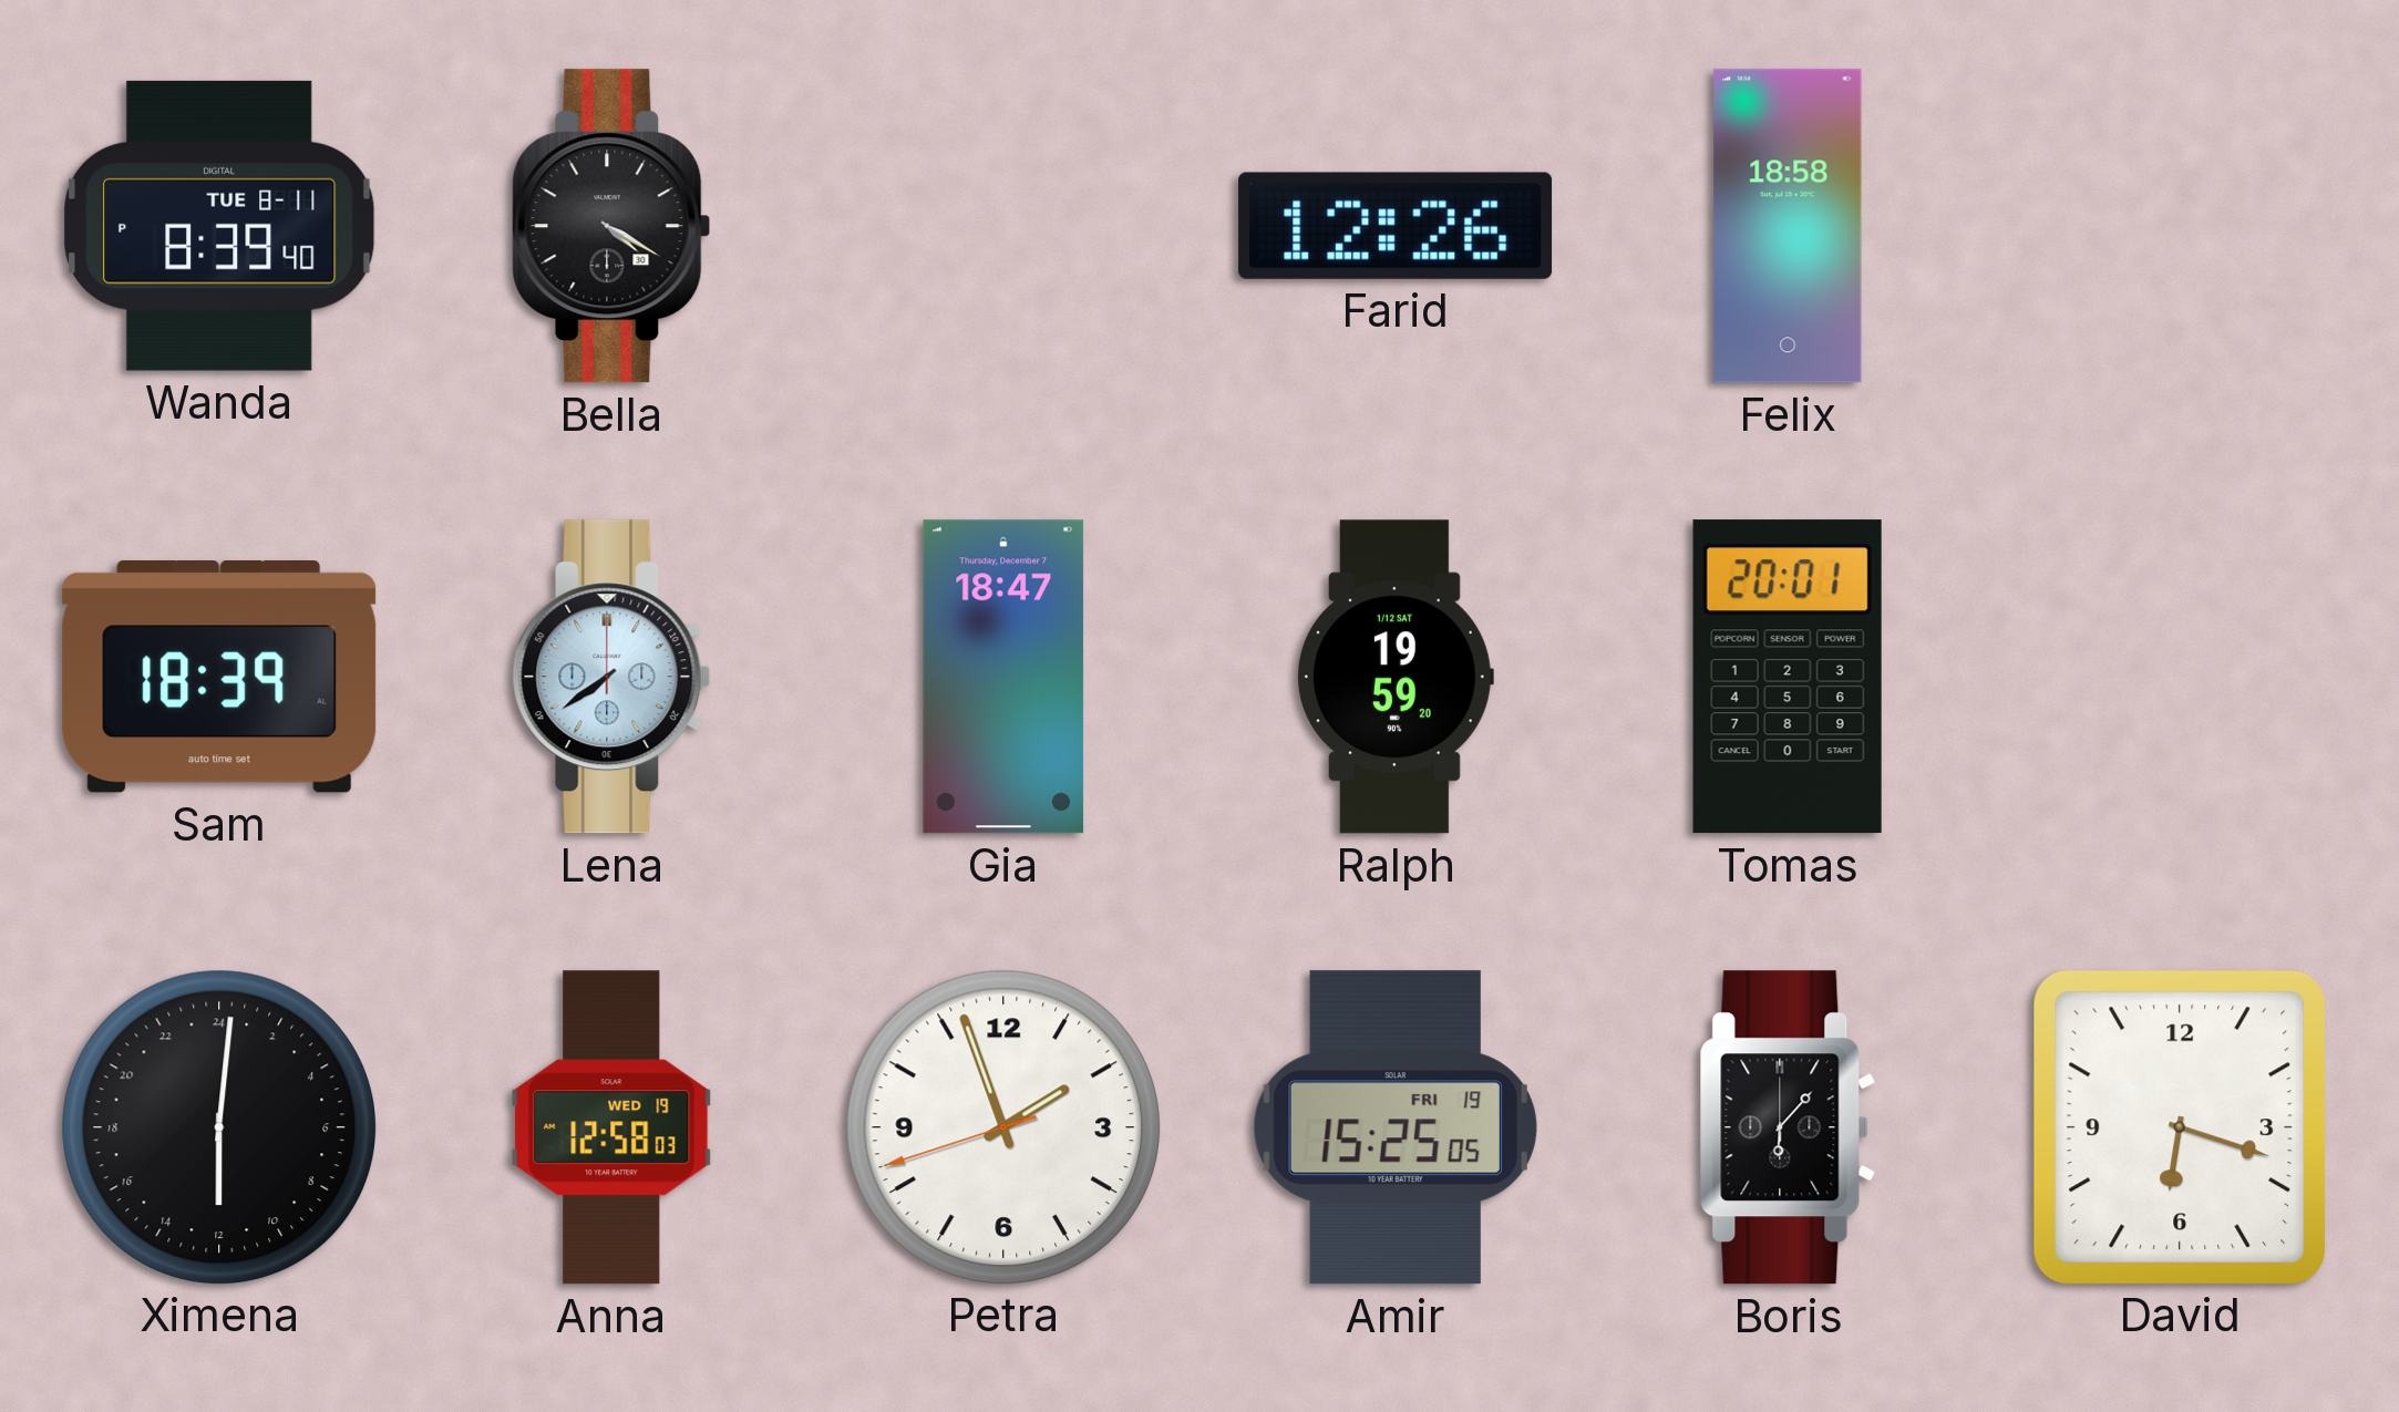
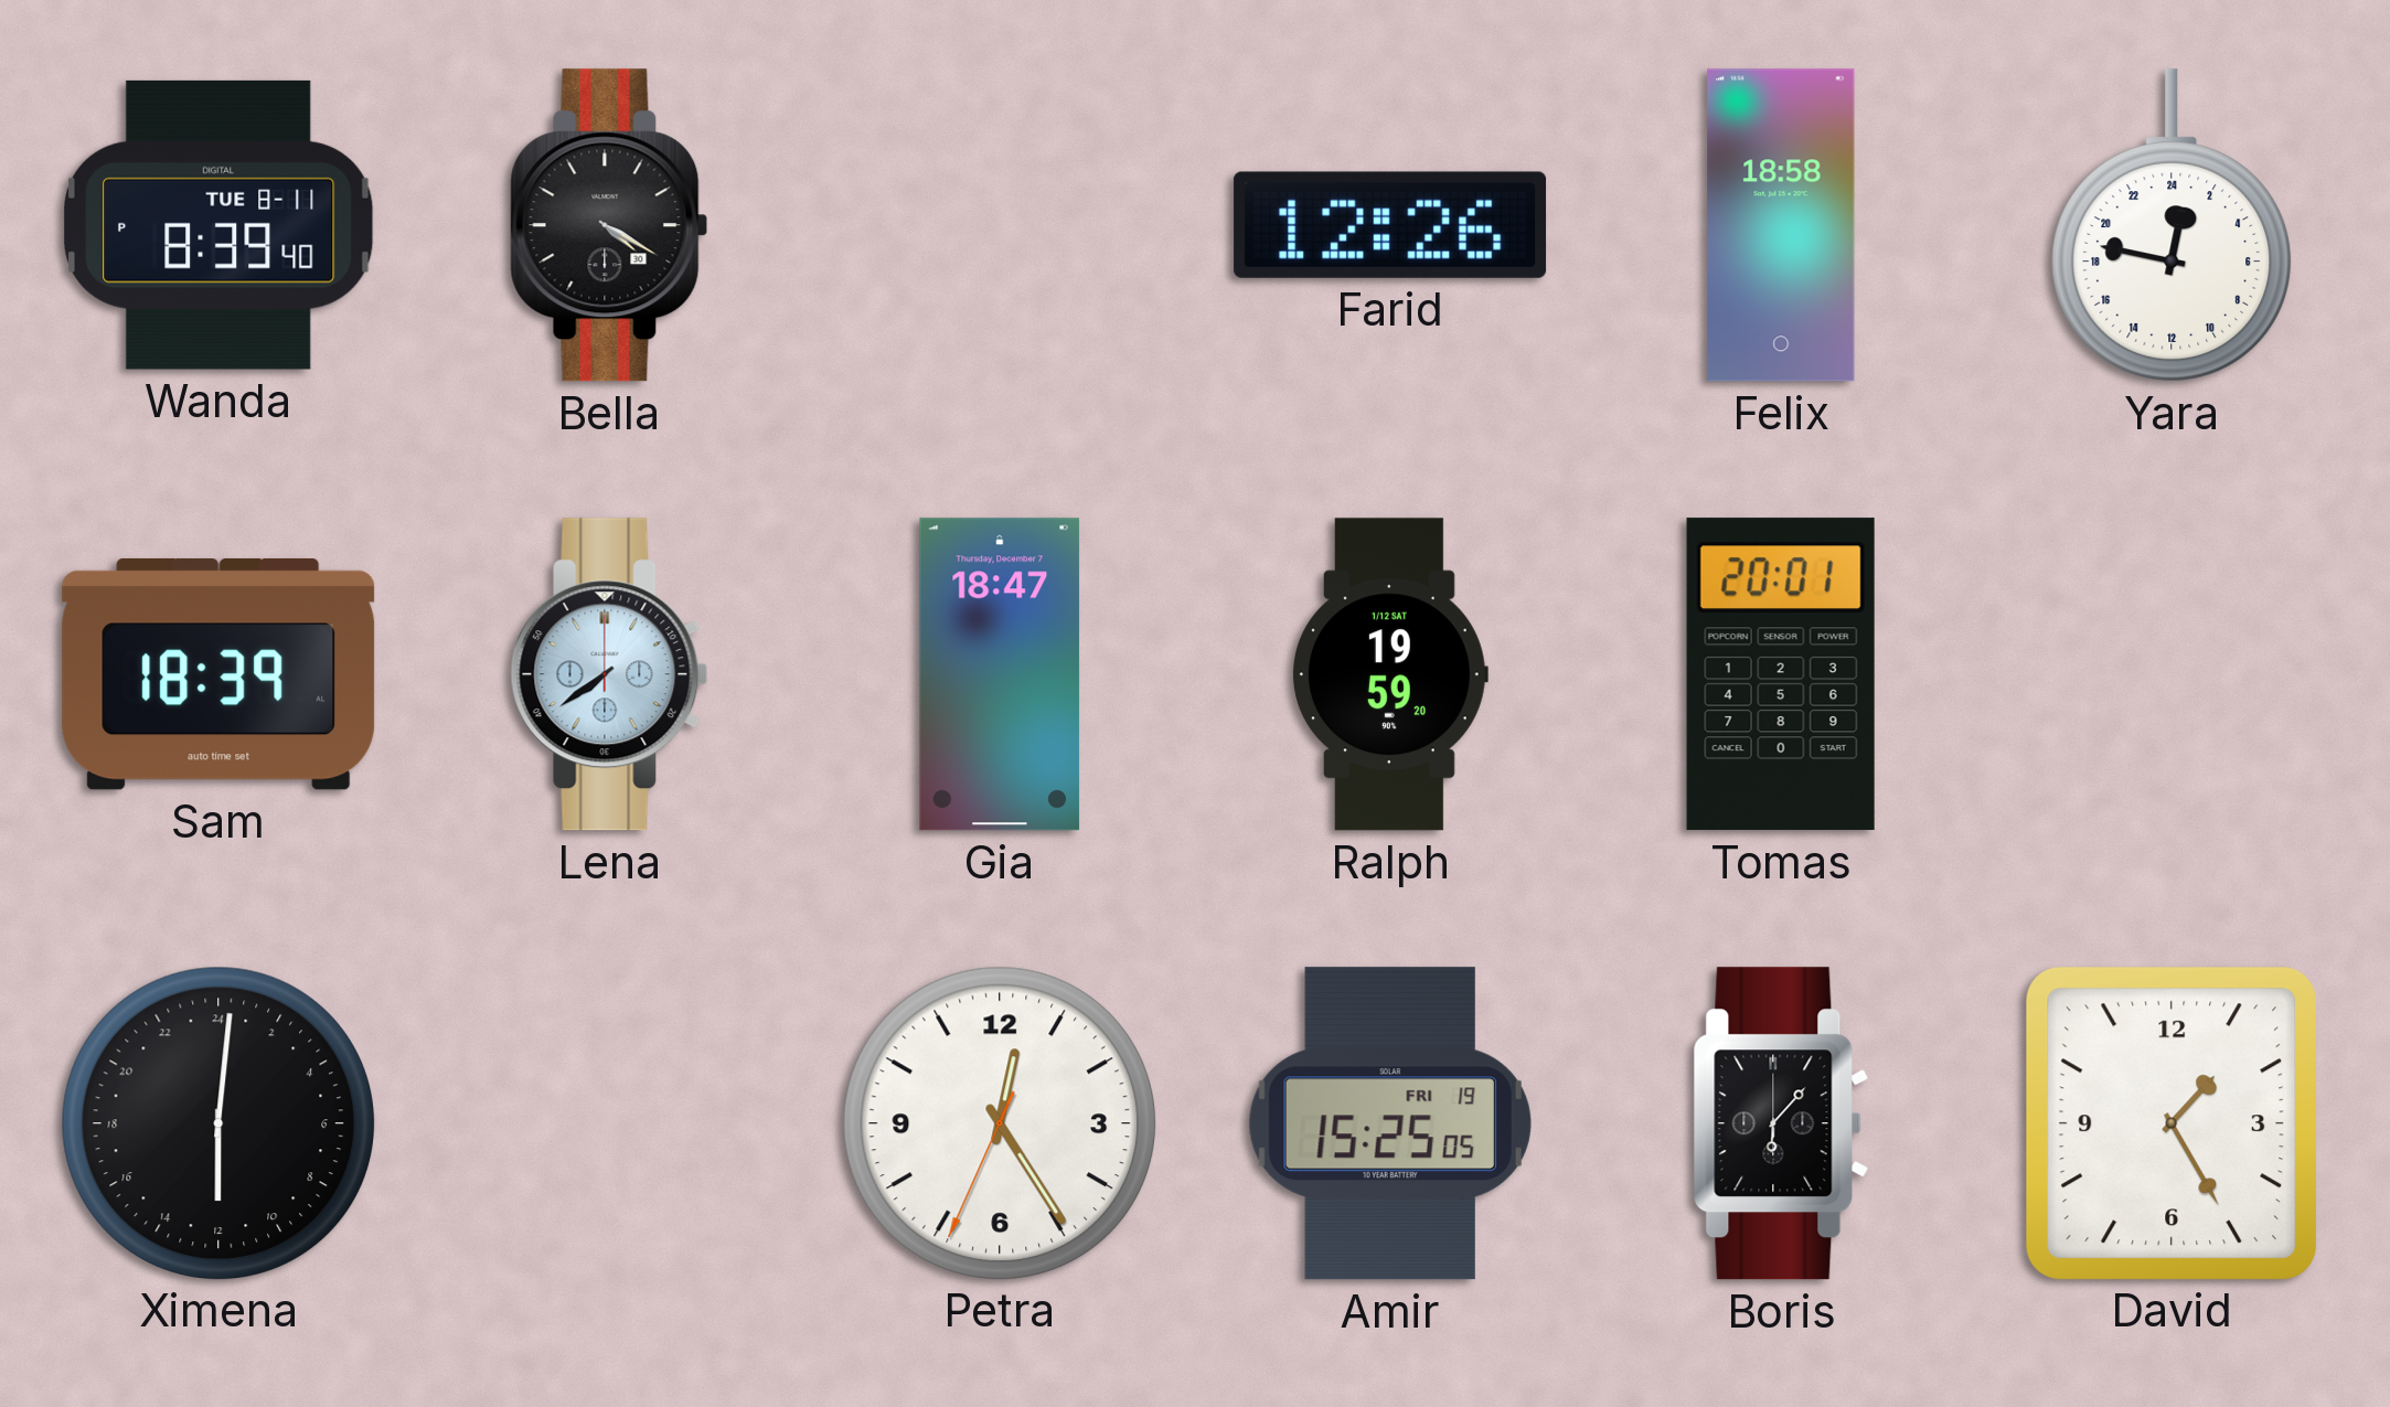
Yara: none -> 0:47 (2172, 225)
Anna: 12:58 -> none (611, 1127)
Petra: 1:56 -> 12:24 (999, 1122)
David: 6:18 -> 1:25 (2170, 1122)
